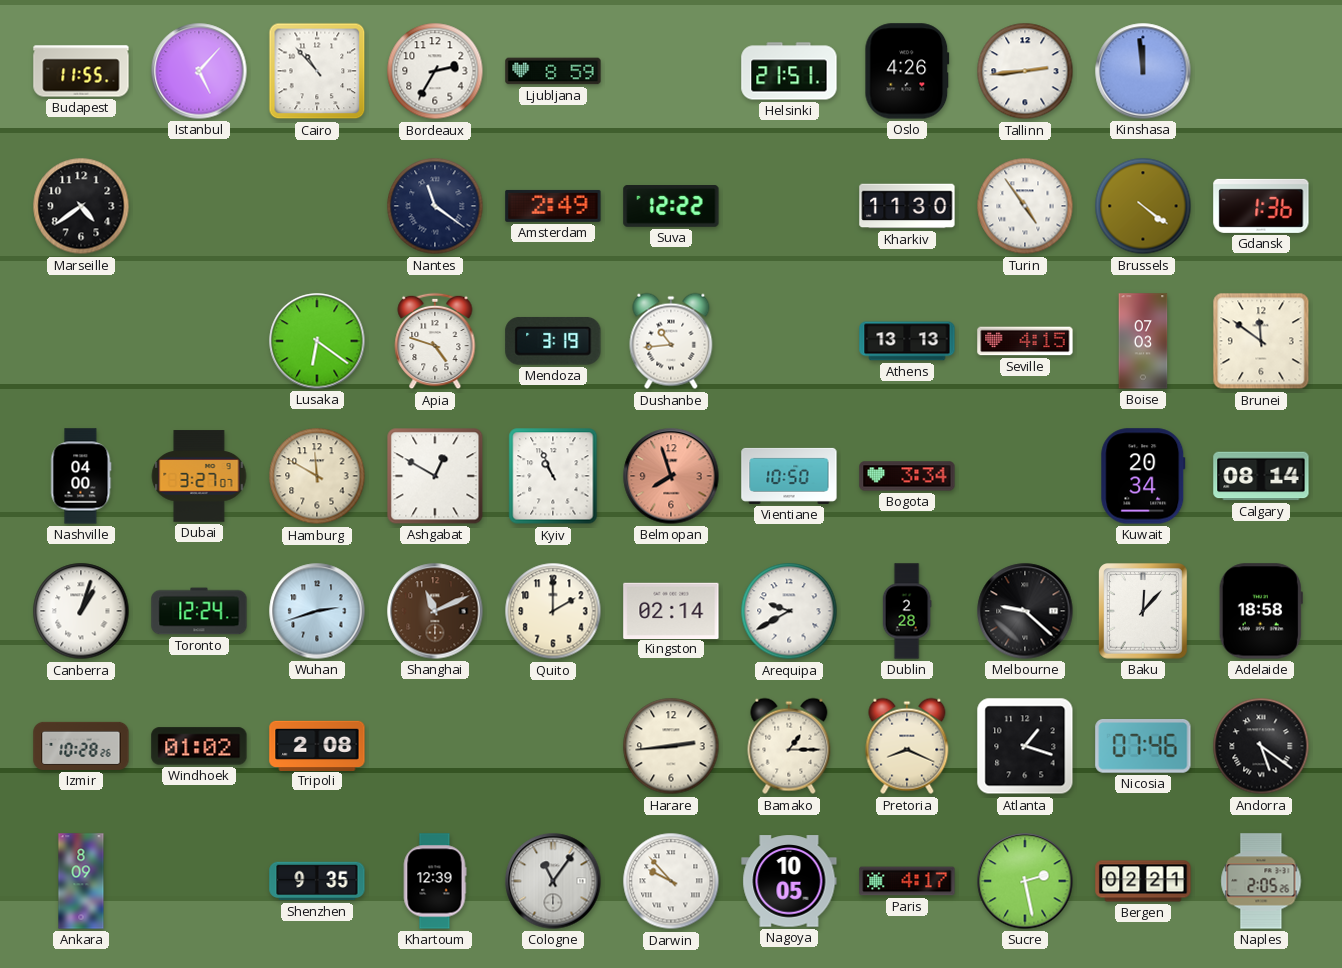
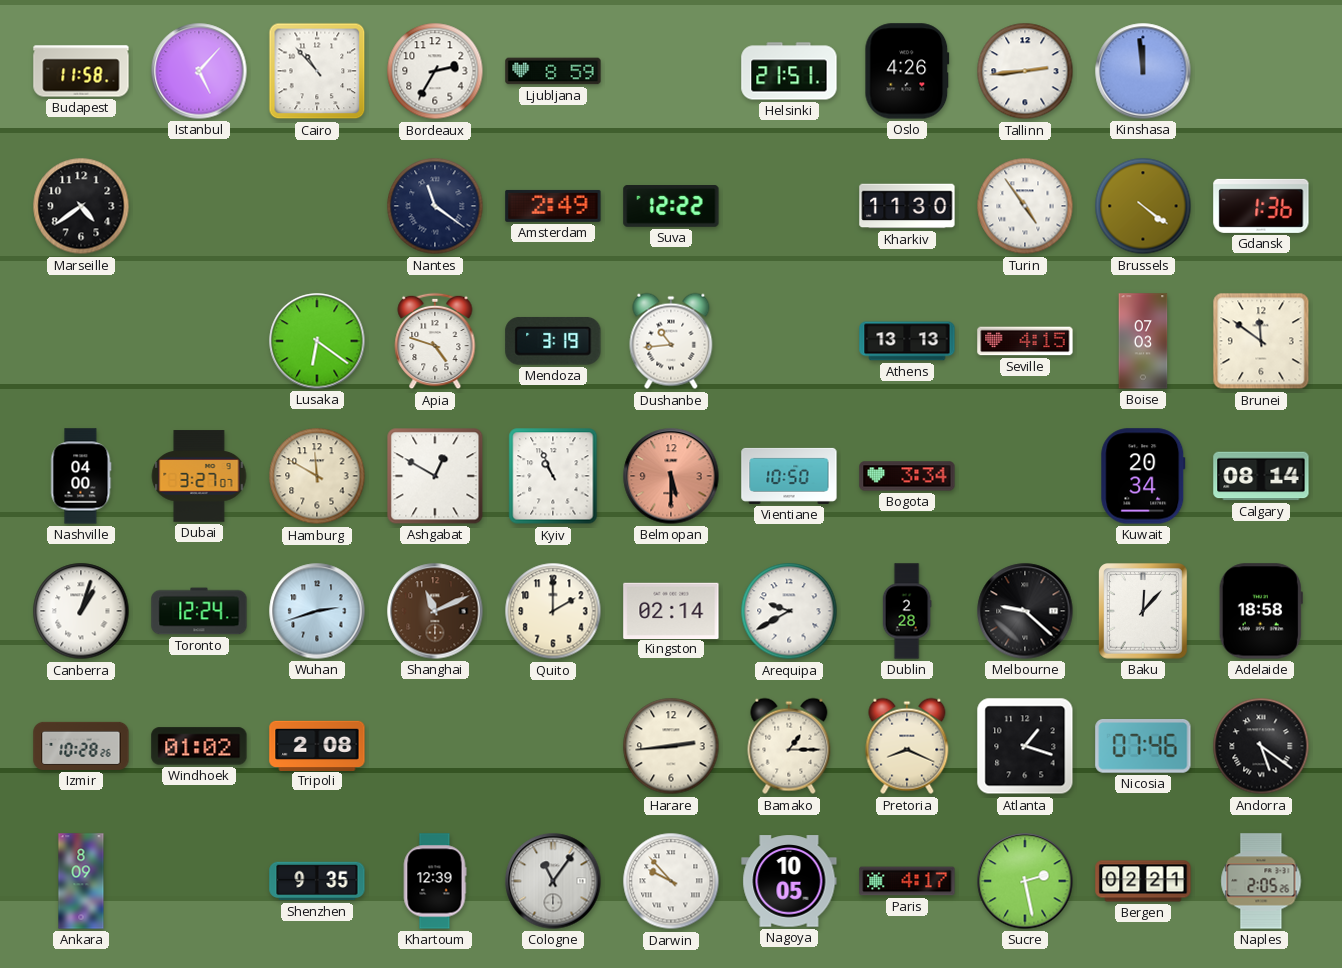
Budapest: 11:55 -> 11:58 (81, 71)
Belmopan: 7:57 -> 5:30 (671, 476)
